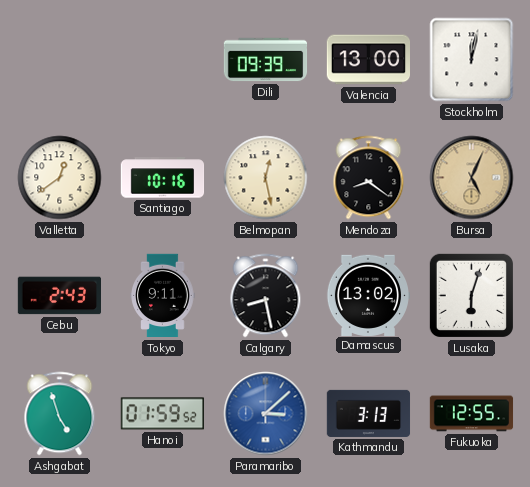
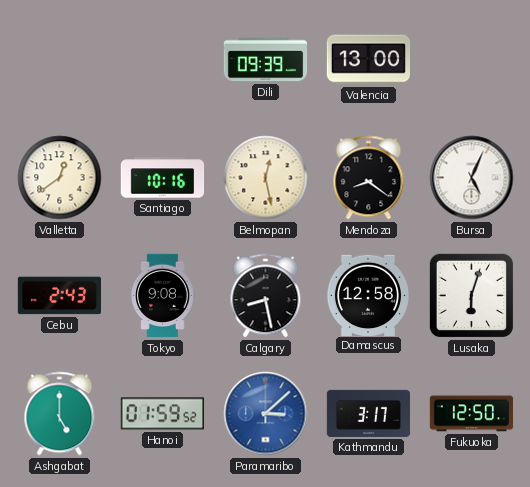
Stockholm: 12:02 -> none (472, 60)
Bursa dial: champagne -> white (472, 178)
Tokyo: 9:11 -> 9:08 (163, 296)
Damascus: 13:02 -> 12:58 (367, 295)
Ashgabat: 4:57 -> 5:00 (60, 414)
Kathmandu: 3:13 -> 3:17 (369, 413)
Fukuoka: 12:55 -> 12:50 (472, 414)
